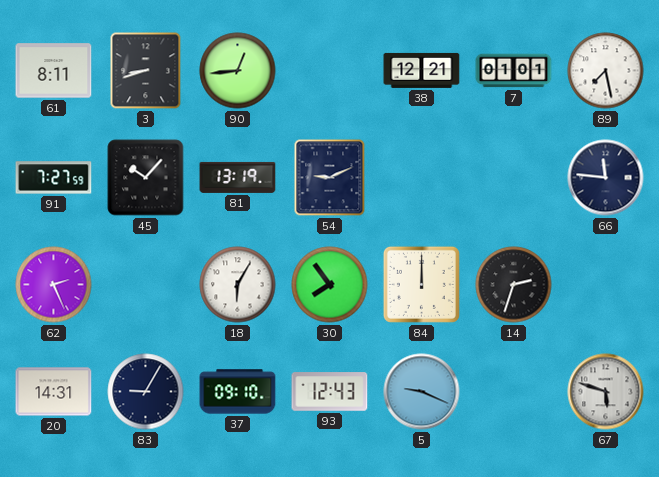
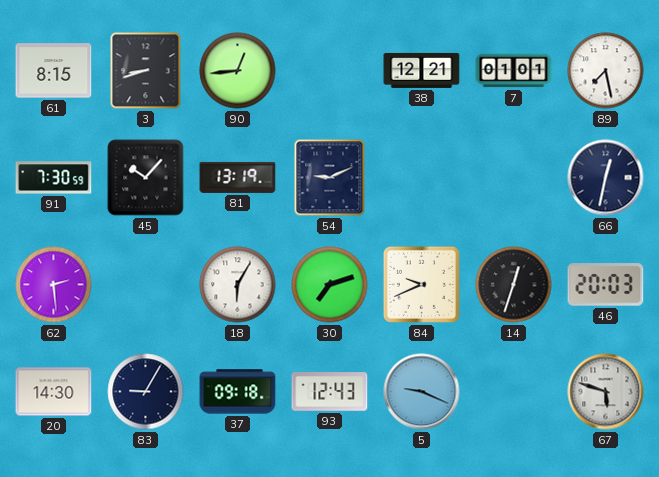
61: 8:11 -> 8:15 (54, 71)
91: 7:27 -> 7:30 (54, 178)
66: 11:46 -> 12:32 (606, 178)
62: 2:26 -> 2:29 (54, 285)
30: 7:54 -> 7:12 (330, 285)
84: 12:00 -> 9:41 (421, 284)
14: 2:33 -> 12:33 (514, 285)
46: none -> 20:03 (606, 285)
20: 14:31 -> 14:30 (54, 392)
37: 09:10 -> 09:18 (238, 392)
